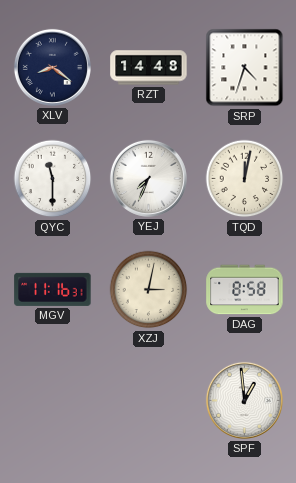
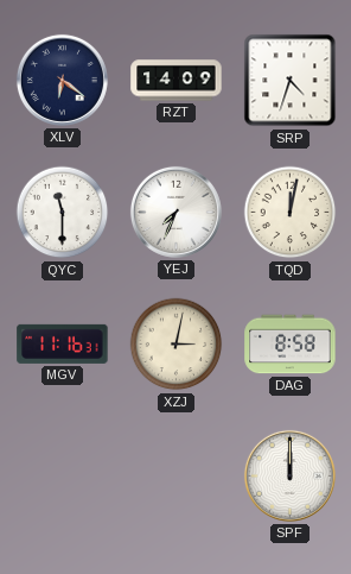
XLV: 8:21 -> 6:21 (62, 80)
RZT: 14:48 -> 14:09 (177, 81)
SPF: 12:59 -> 12:00 (289, 475)
